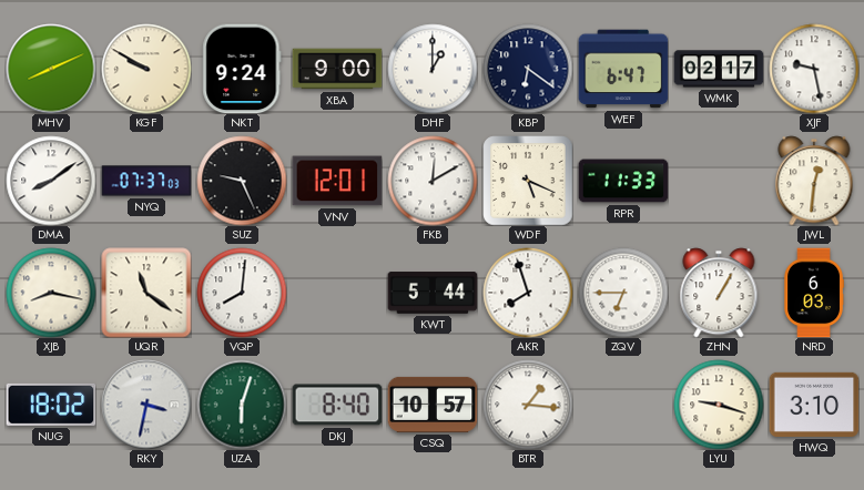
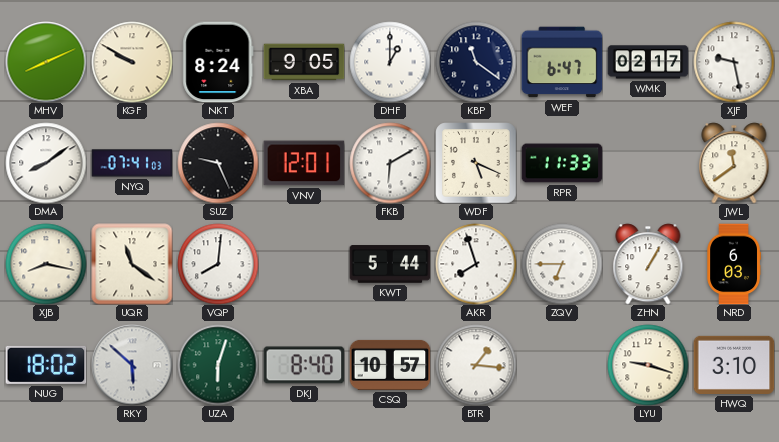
NKT: 9:24 -> 8:24 (218, 62)
XBA: 9:00 -> 9:05 (304, 62)
KBP: 6:21 -> 11:21 (476, 62)
NYQ: 07:37 -> 07:41 (132, 163)
FKB: 12:10 -> 6:10 (390, 163)
JWL: 12:31 -> 11:39 (734, 163)
RKY: 3:32 -> 5:52 (132, 365)
